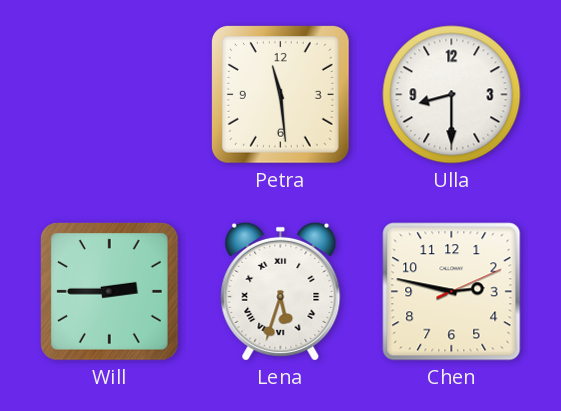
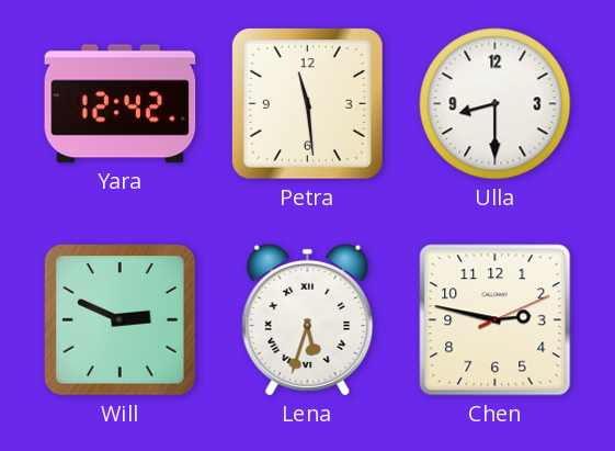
Yara: none -> 12:42 (121, 104)
Will: 2:45 -> 2:49 (121, 320)
